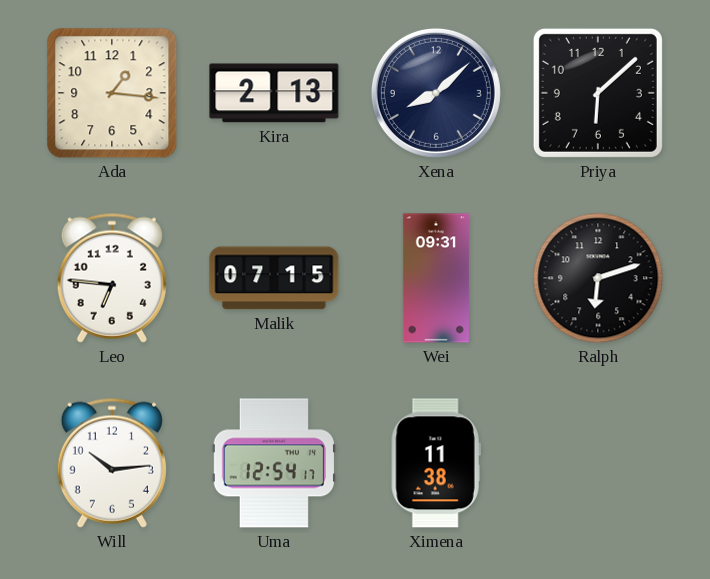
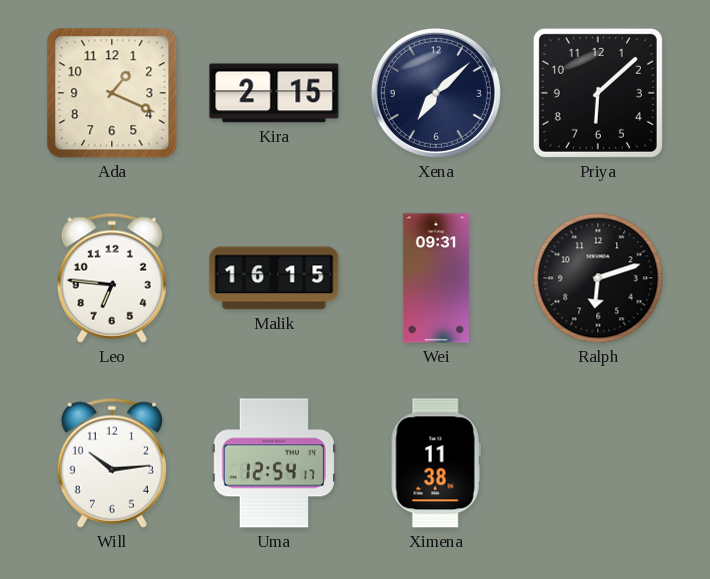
Ada: 1:16 -> 1:19 (112, 93)
Kira: 2:13 -> 2:15 (274, 93)
Xena: 8:08 -> 7:08 (436, 93)
Malik: 07:15 -> 16:15 (274, 278)
